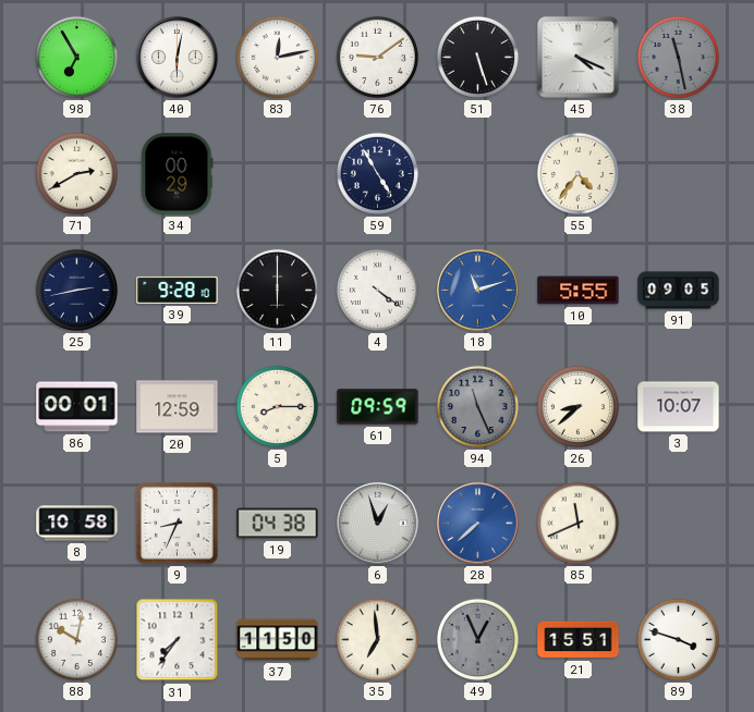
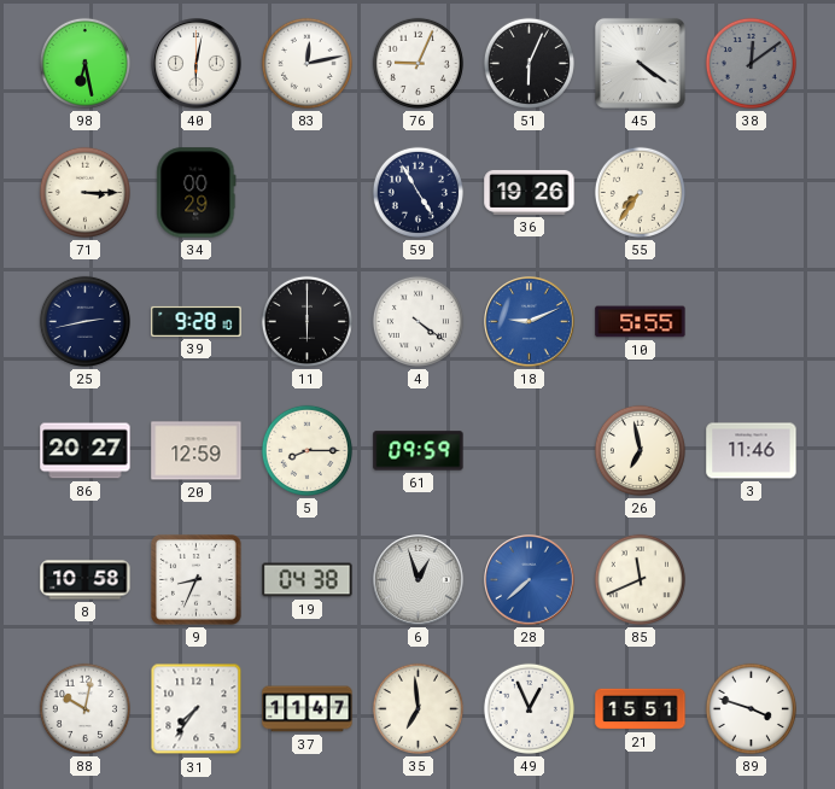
98: 6:55 -> 6:28 (84, 63)
76: 9:09 -> 9:04 (417, 63)
51: 5:27 -> 6:04 (529, 63)
45: 4:19 -> 4:21 (640, 63)
38: 11:28 -> 12:09 (751, 63)
71: 2:40 -> 3:15 (84, 192)
36: none -> 19:26 (530, 192)
55: 4:36 -> 7:36 (640, 192)
18: 11:12 -> 9:11 (530, 322)
91: 09:05 -> none (679, 291)
86: 00:01 -> 20:27 (86, 451)
94: 11:26 -> none (477, 406)
26: 8:38 -> 6:58 (640, 450)
3: 10:07 -> 11:46 (752, 451)
37: 11:50 -> 11:47 (308, 709)
49 dial: grey -> white (529, 708)
